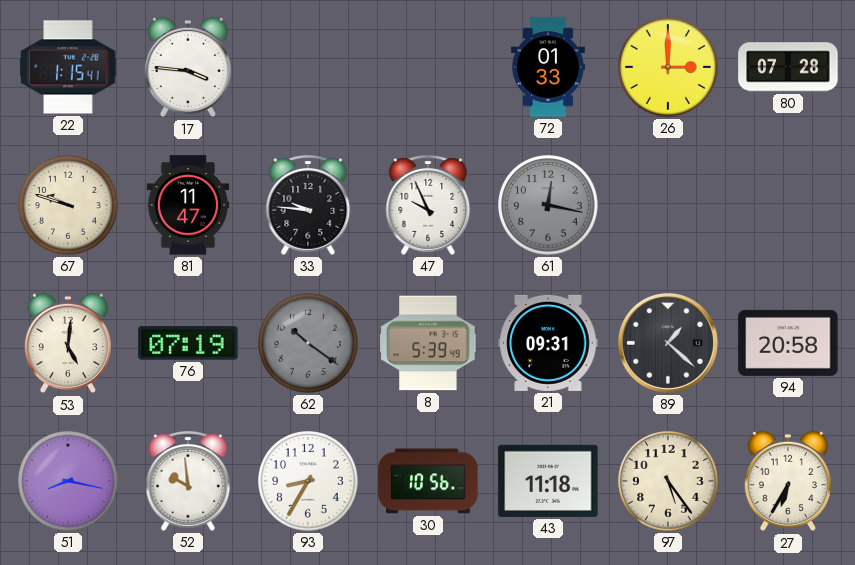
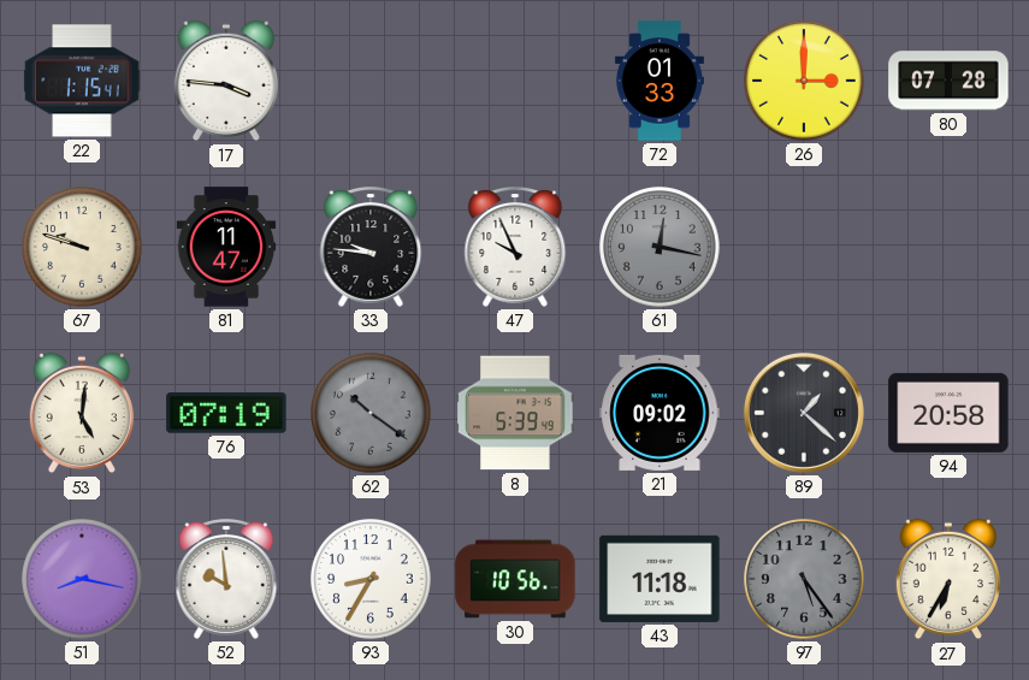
21: 09:31 -> 09:02 (660, 413)
97 dial: cream -> grey (804, 579)
